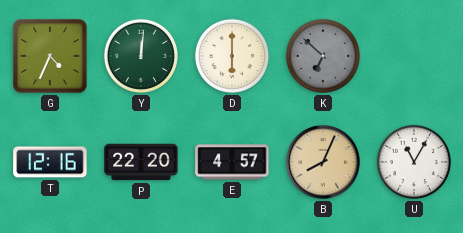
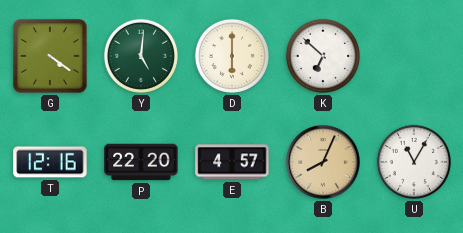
G: 4:34 -> 4:21 (50, 56)
Y: 12:01 -> 5:01 (140, 56)
K dial: grey -> white (322, 56)
